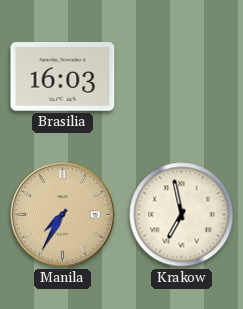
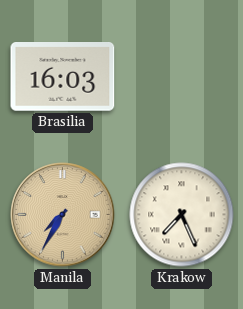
Krakow: 6:58 -> 7:26 (182, 215)
